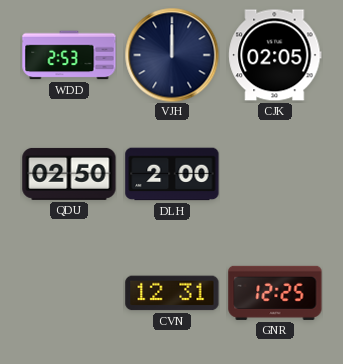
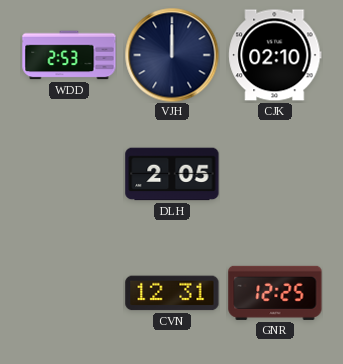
CJK: 02:05 -> 02:10 (275, 55)
QDU: 02:50 -> none (69, 174)
DLH: 2:00 -> 2:05 (172, 174)
